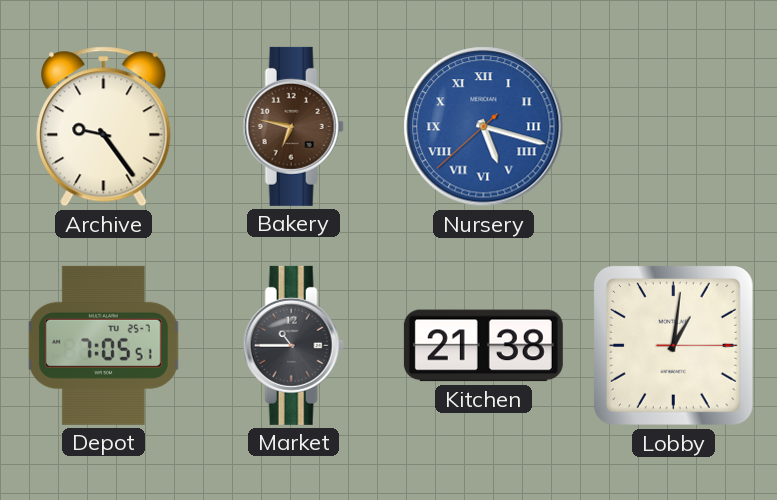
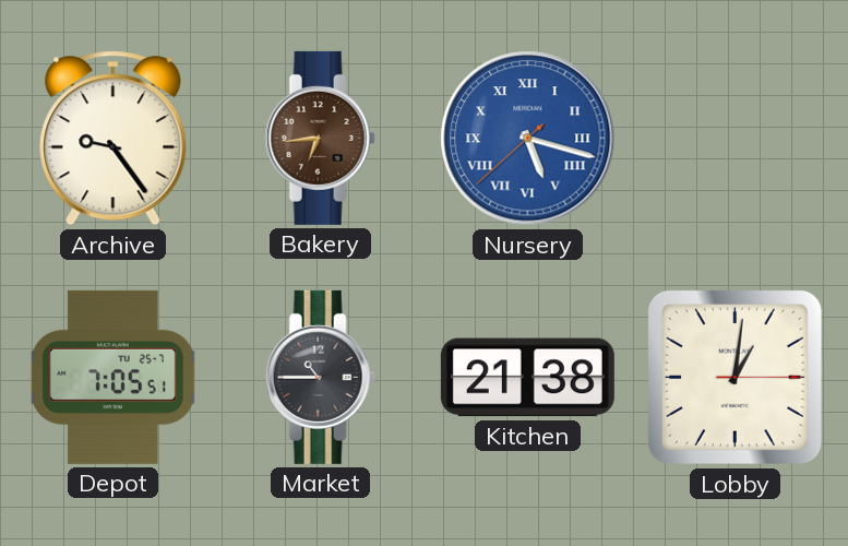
Bakery: 6:47 -> 6:44 (320, 138)
